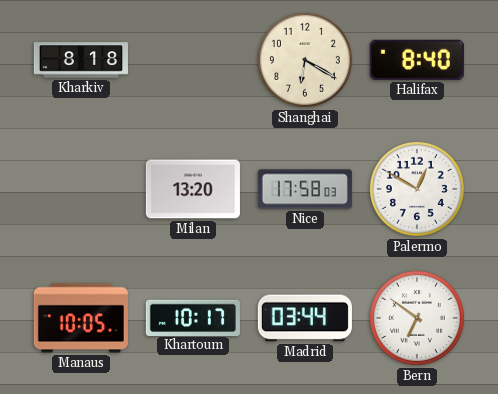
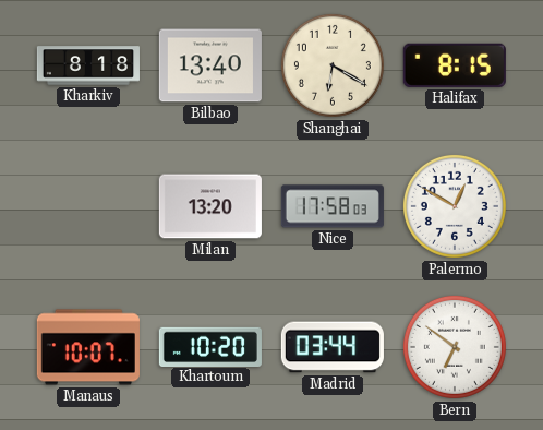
Bilbao: none -> 13:40 (210, 65)
Halifax: 8:40 -> 8:15 (455, 65)
Manaus: 10:05 -> 10:07 (88, 347)
Khartoum: 10:17 -> 10:20 (210, 346)
